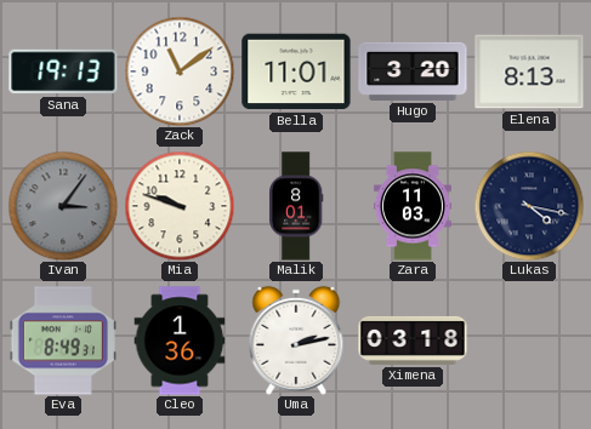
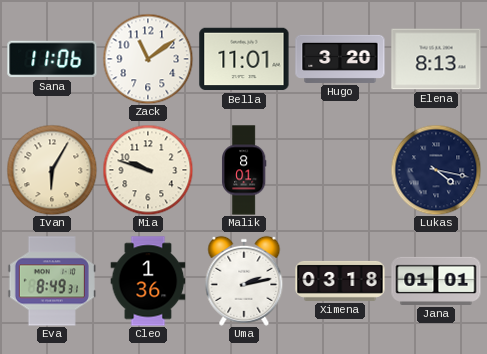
Sana: 19:13 -> 11:06 (52, 59)
Ivan: 3:06 -> 6:05 (52, 170)
Ivan dial: grey -> cream (52, 170)
Zara: 11:03 -> none (413, 206)
Jana: none -> 01:01 (436, 281)
